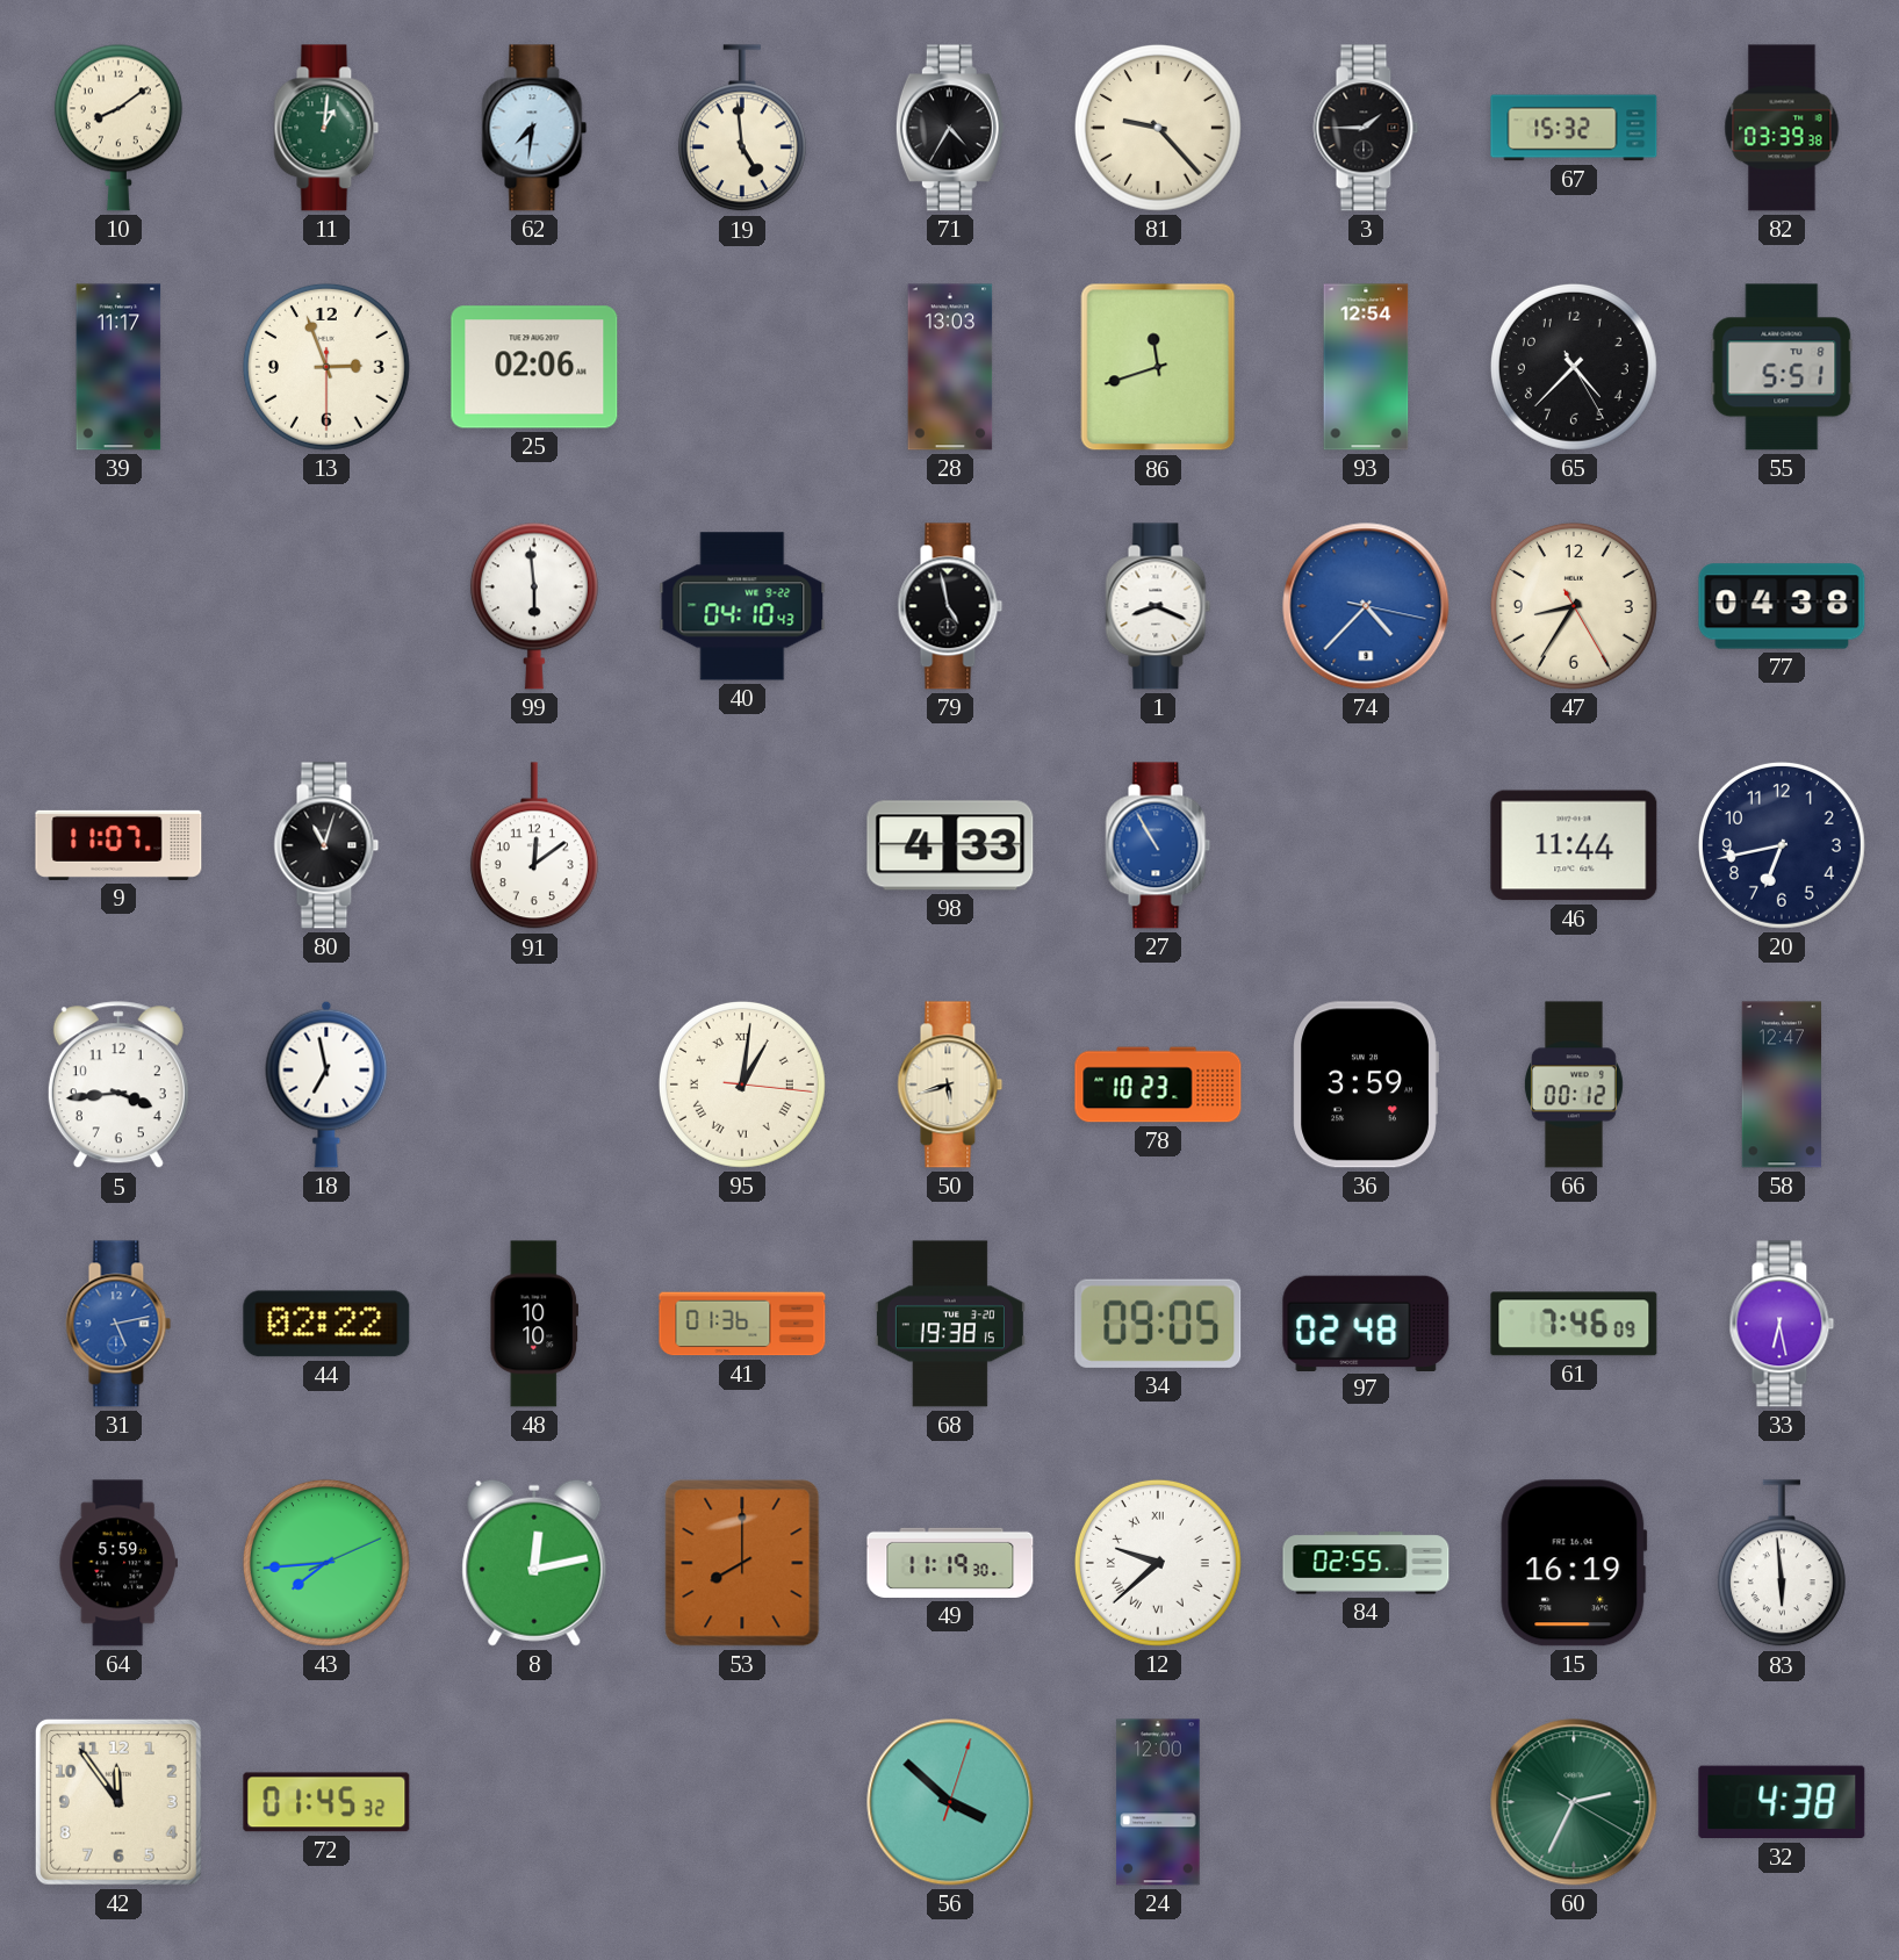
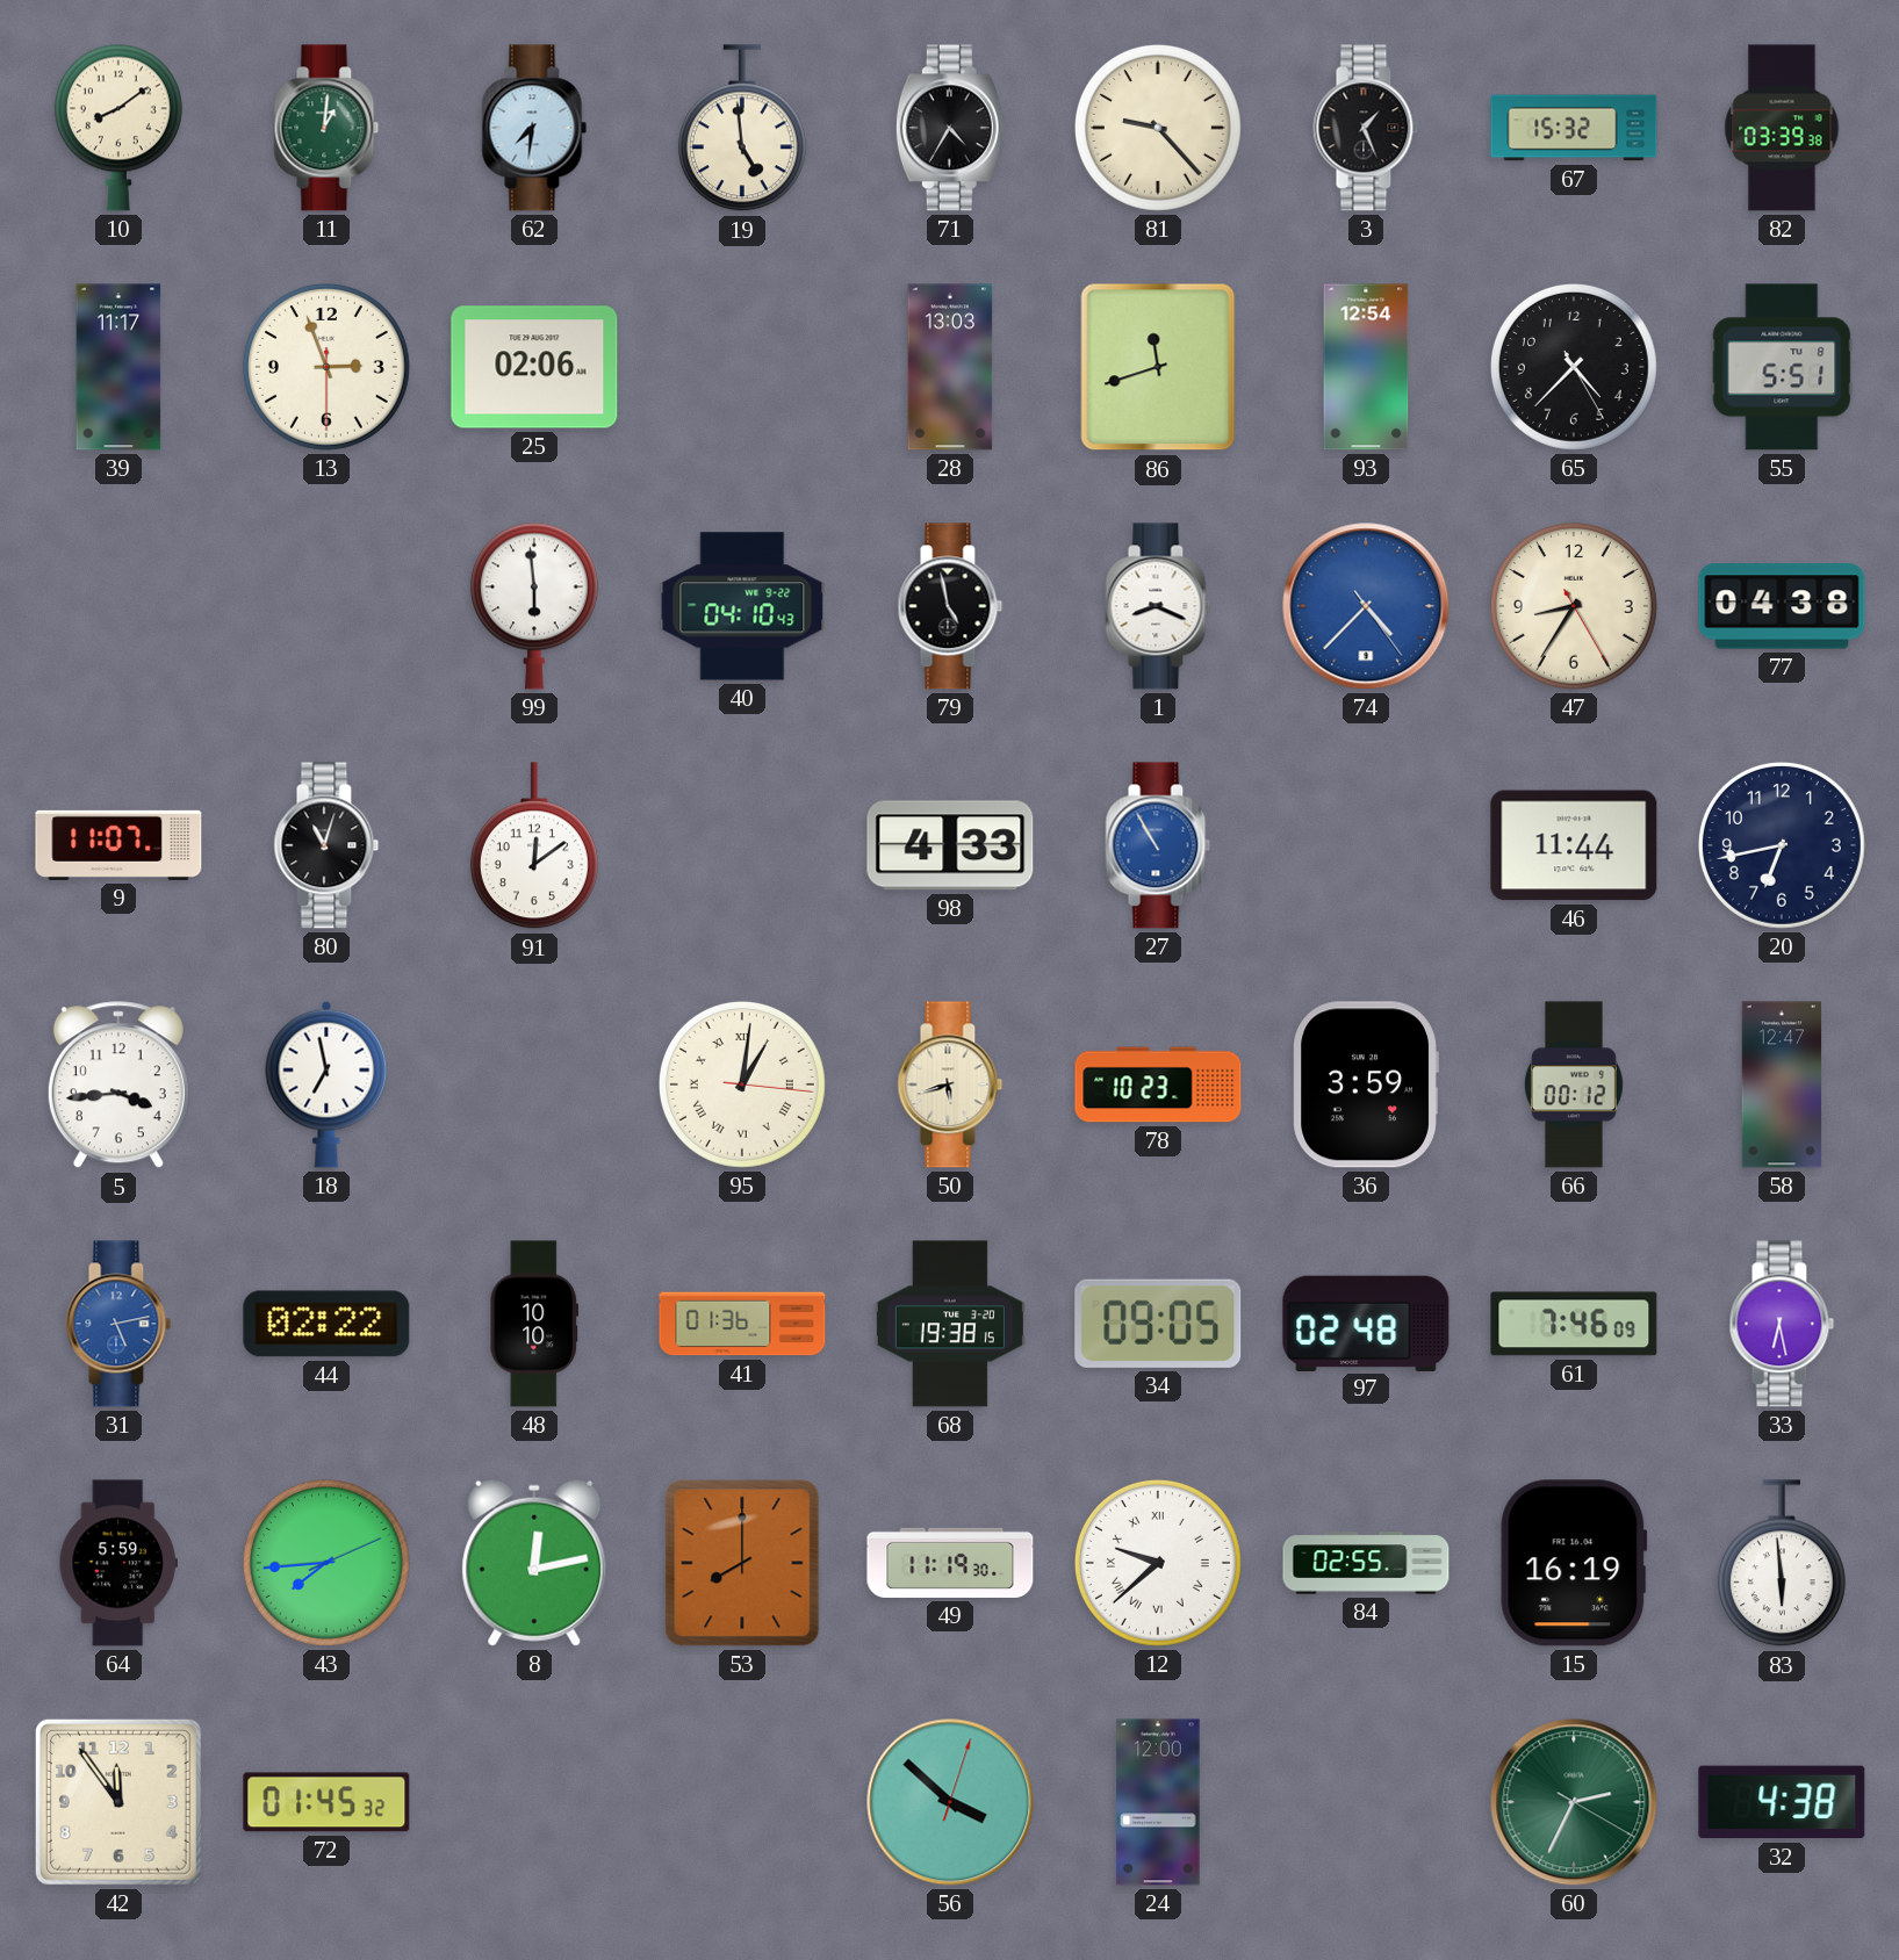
3: 1:45 -> 1:26 (1366, 128)
74: 4:37:17 -> 4:37:24 (1366, 606)
